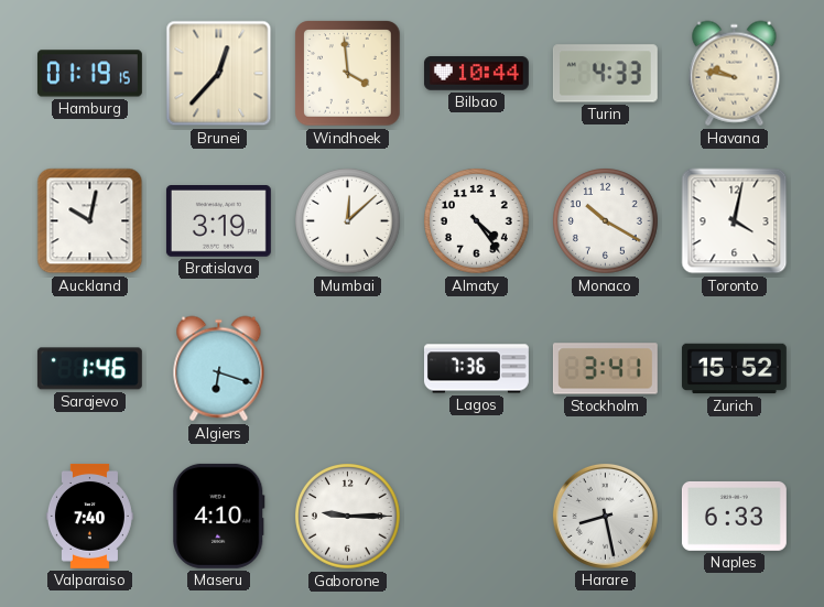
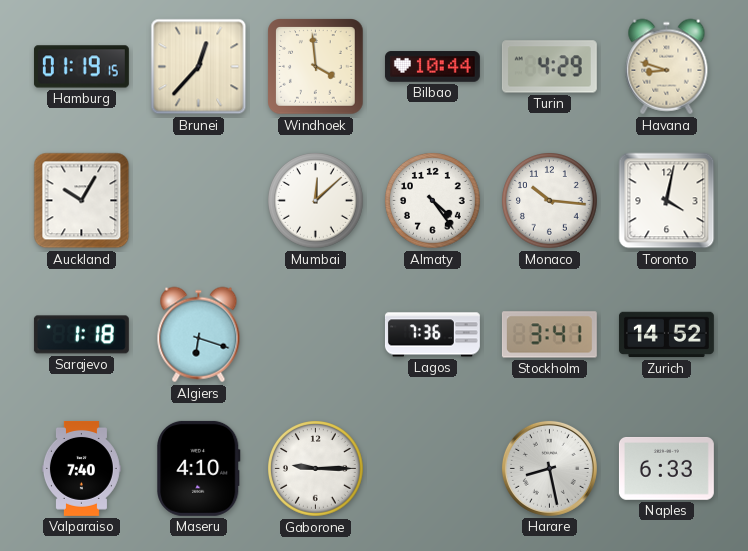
Turin: 4:33 -> 4:29 (549, 67)
Havana: 9:47 -> 8:48 (667, 67)
Auckland: 10:02 -> 10:05 (82, 201)
Bratislava: 3:19 -> none (218, 221)
Monaco: 10:20 -> 10:16 (550, 201)
Sarajevo: 1:46 -> 1:18 (81, 335)
Zurich: 15:52 -> 14:52 (666, 335)
